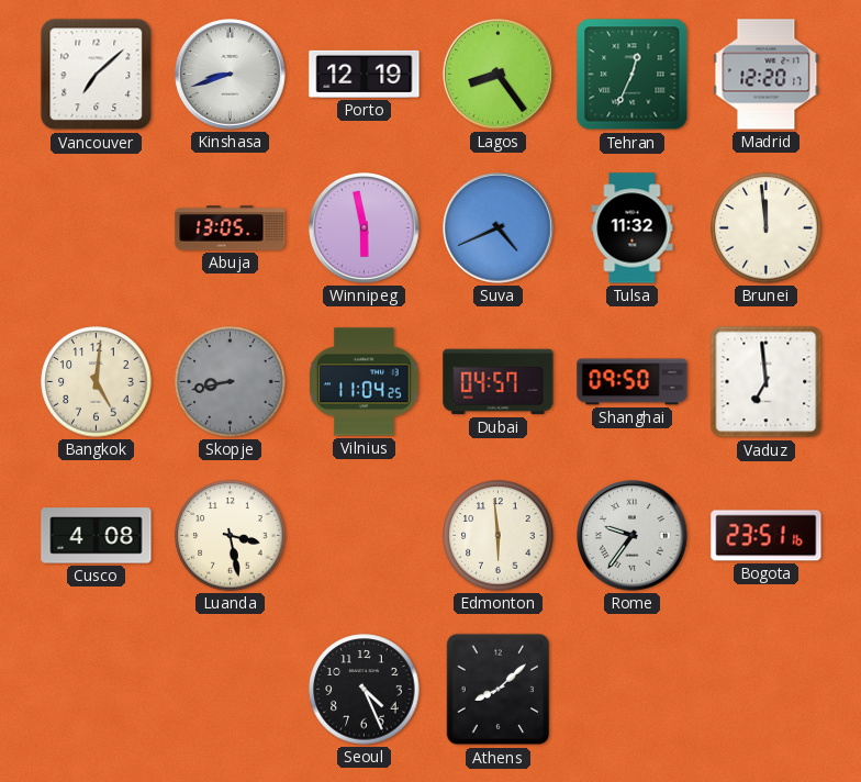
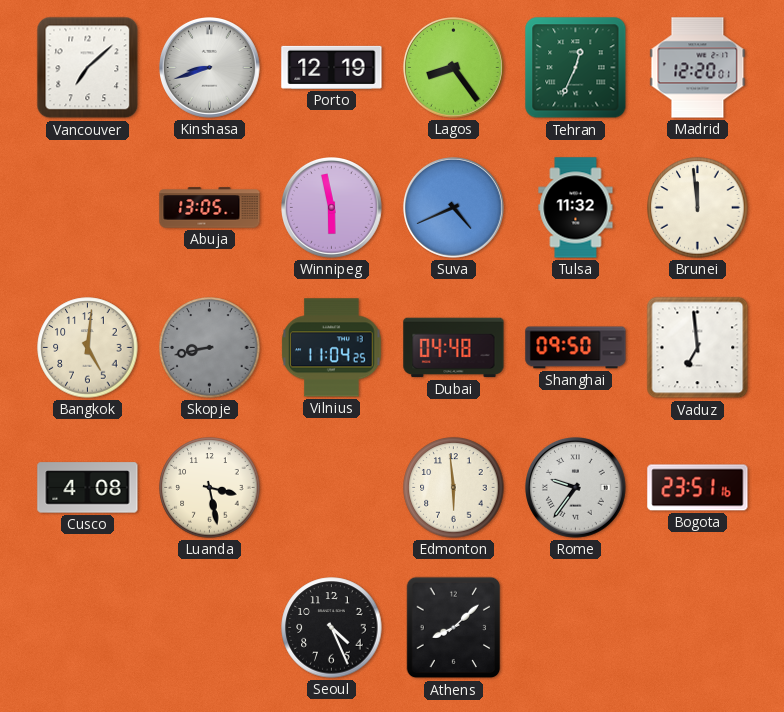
Madrid: 12:20:17 -> 12:20:01 (698, 68)
Dubai: 04:57 -> 04:48 (454, 348)
